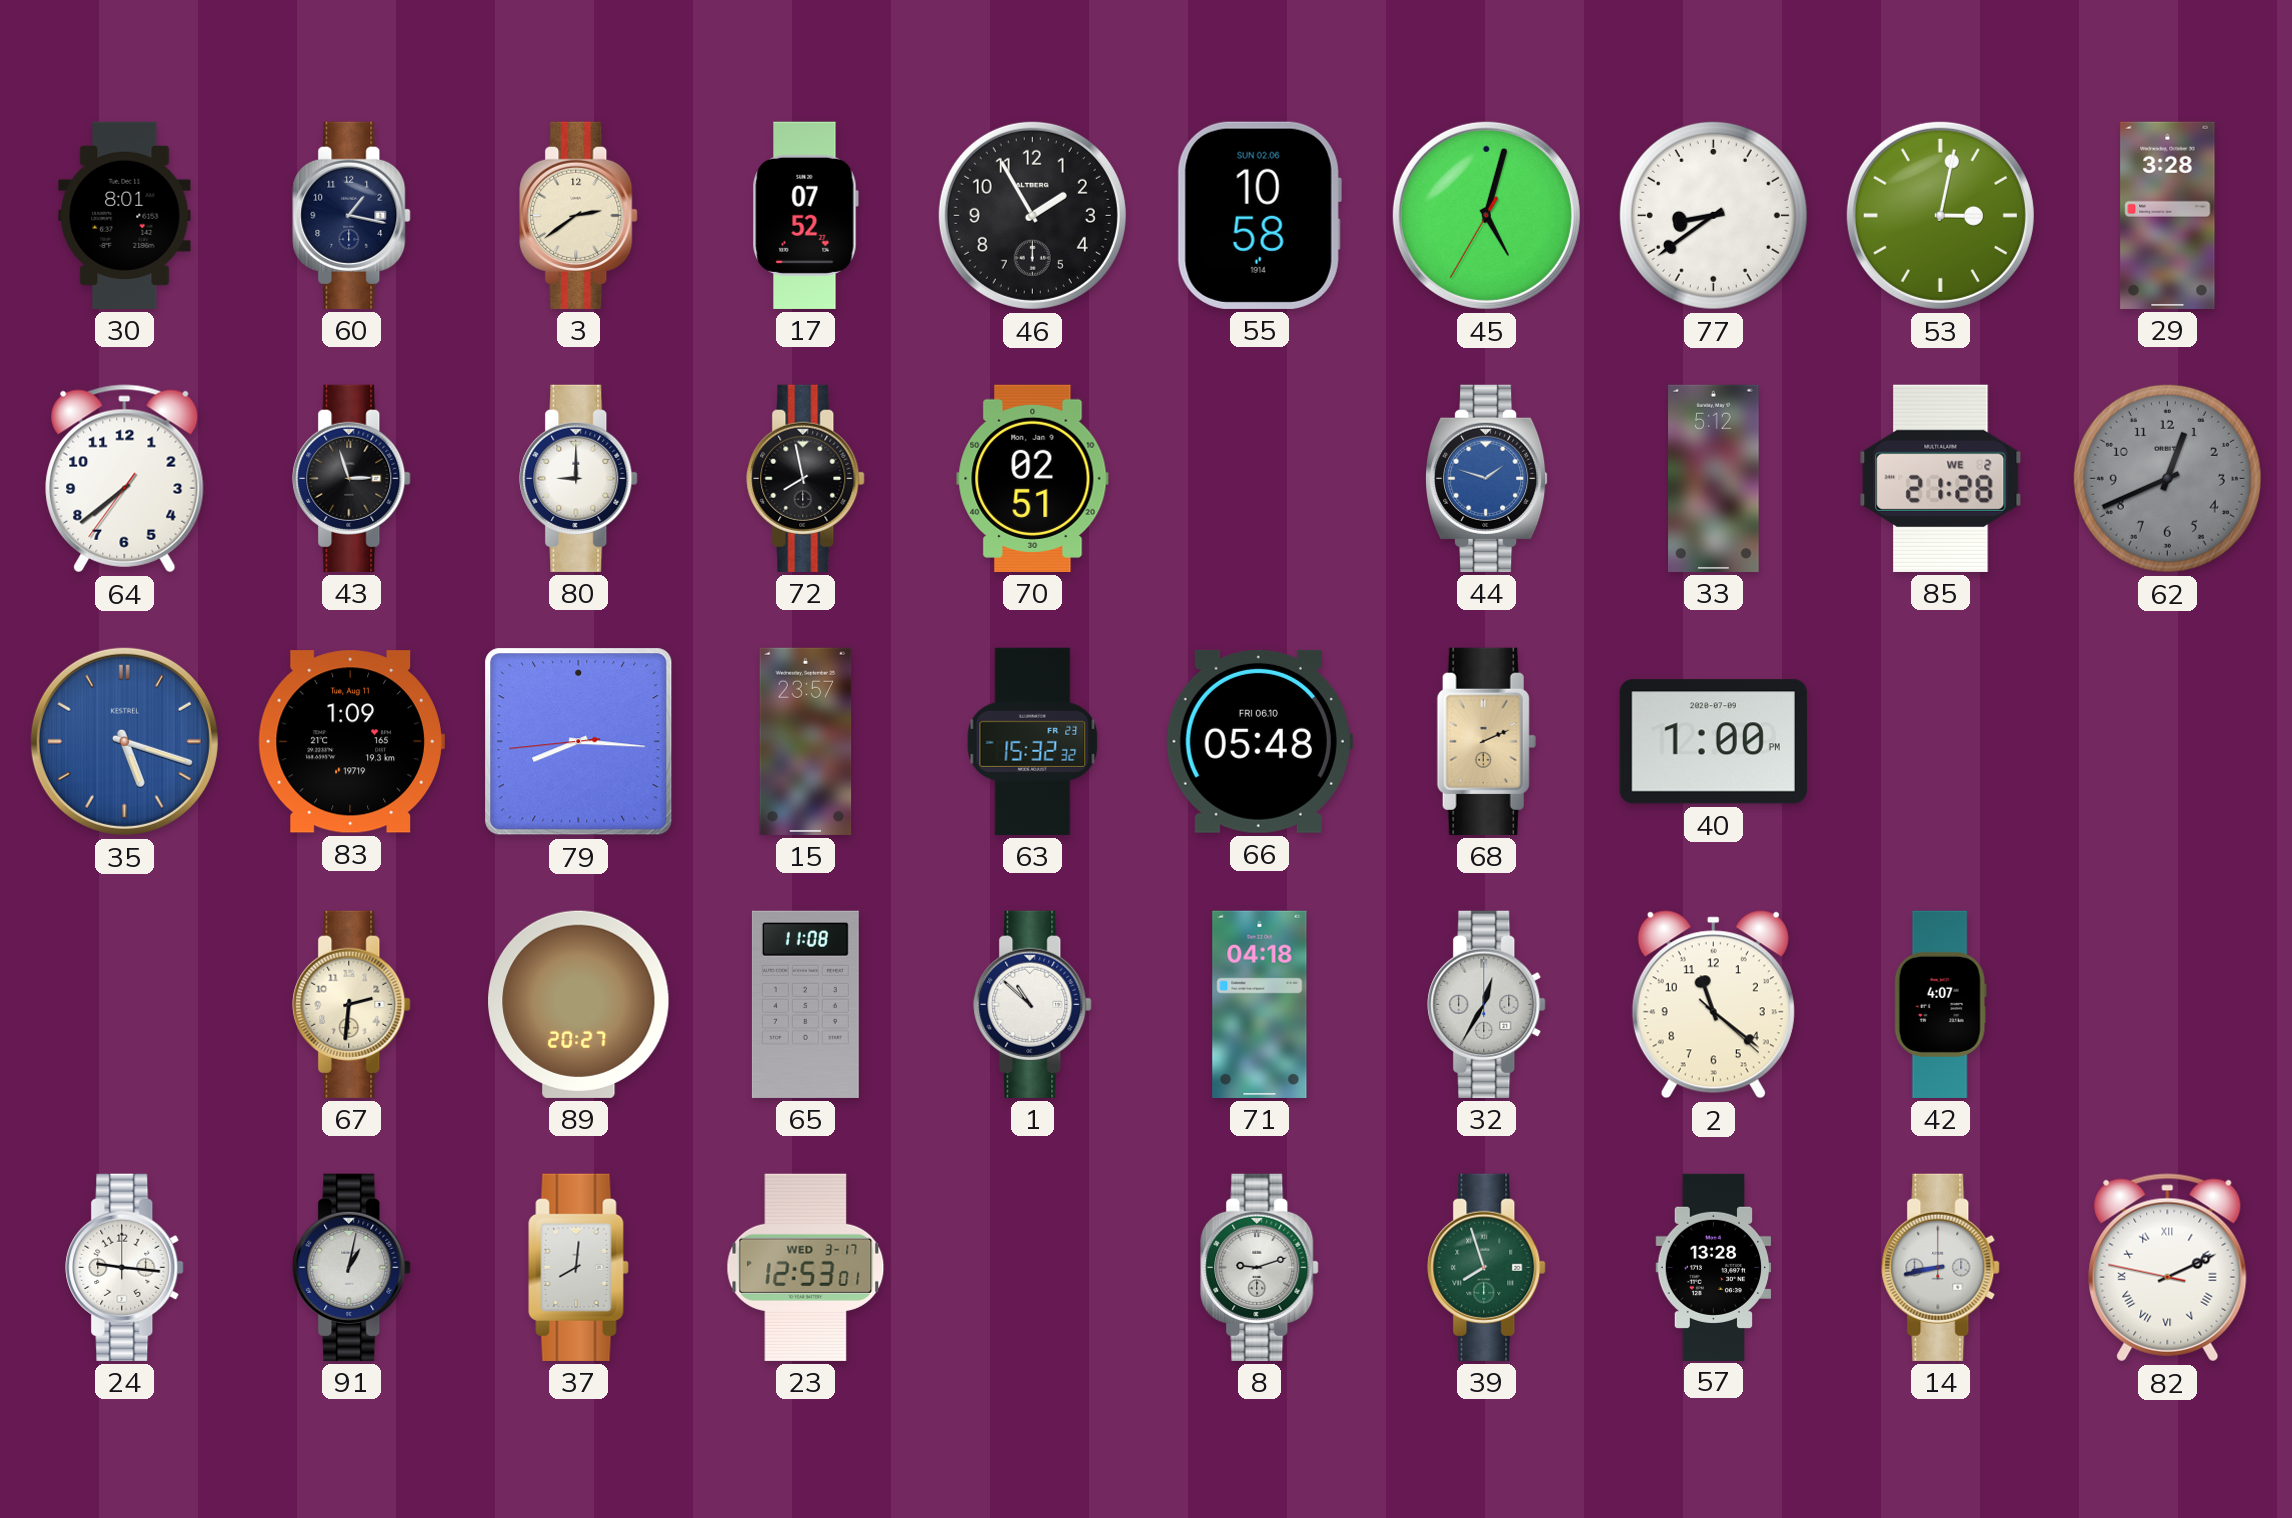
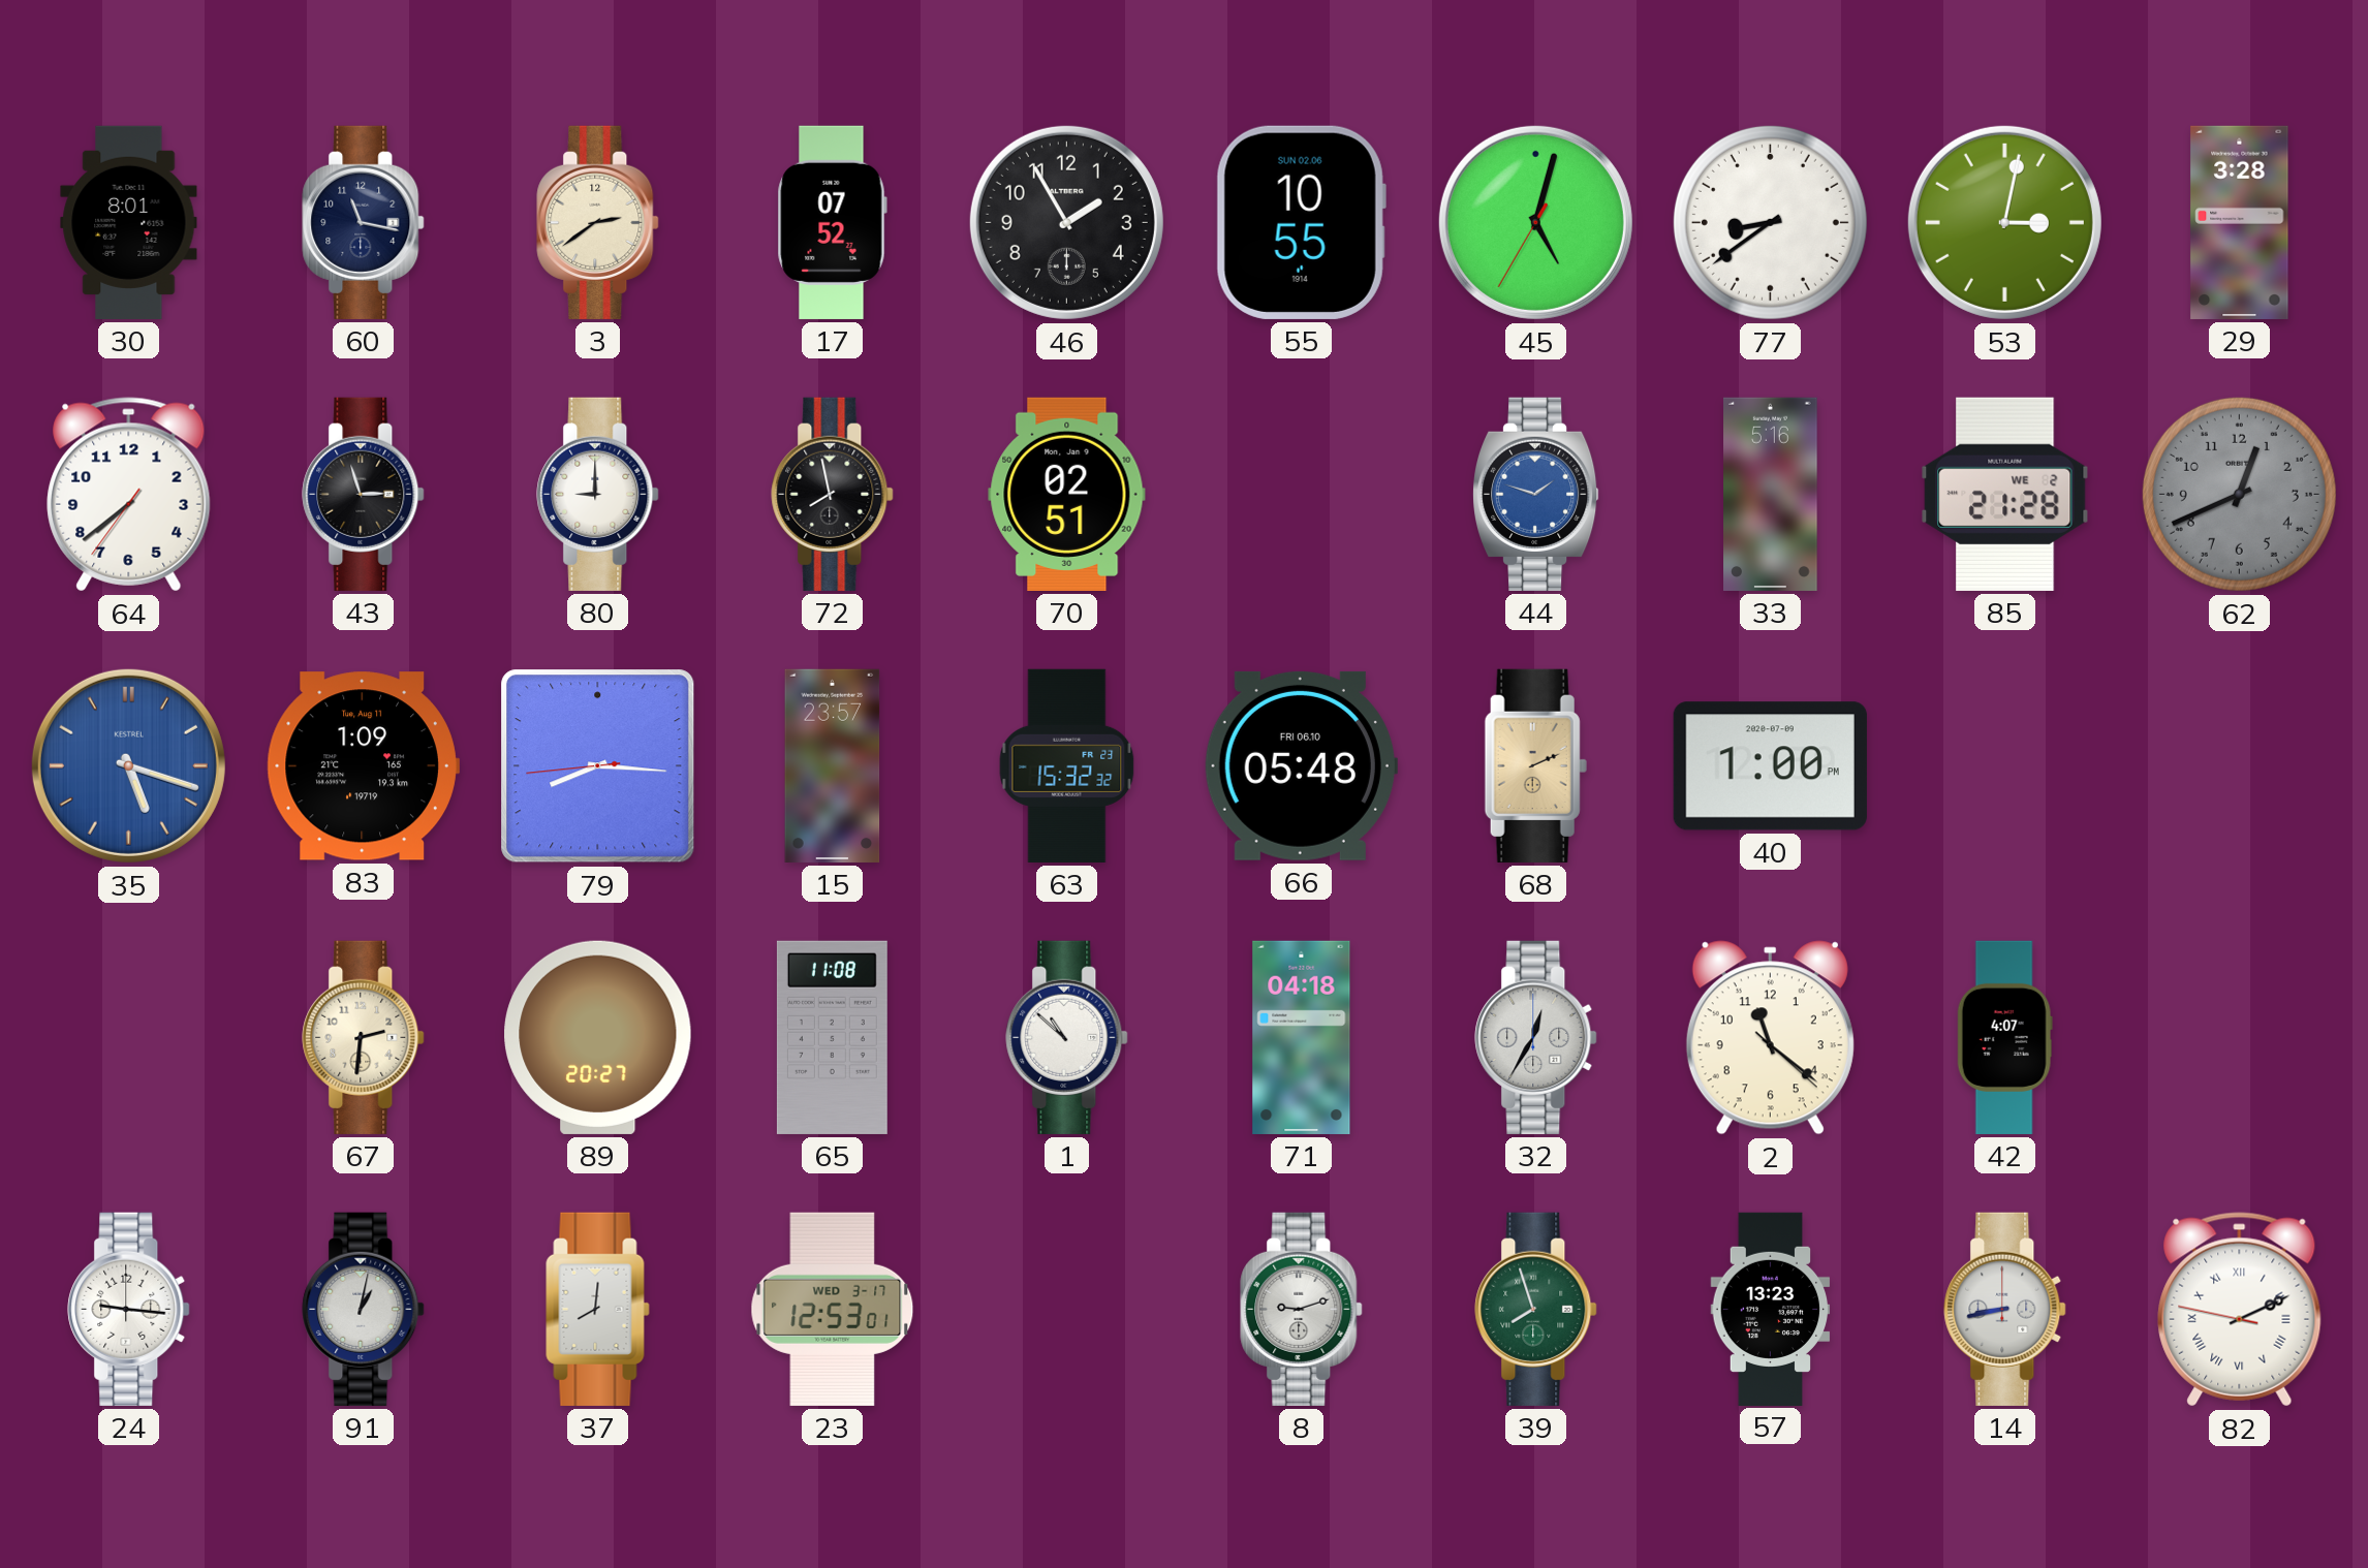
60: 1:17 -> 11:17 (364, 222)
55: 10:58 -> 10:55 (1301, 222)
33: 5:12 -> 5:16 (1771, 494)
57: 13:28 -> 13:23 (1771, 1309)
